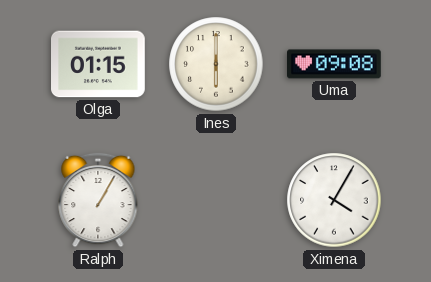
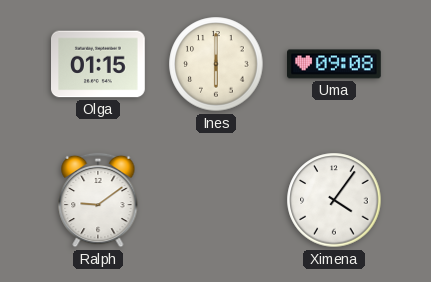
Ralph: 1:05 -> 9:09 (98, 200)
Ximena: 4:05 -> 4:06 (334, 200)
